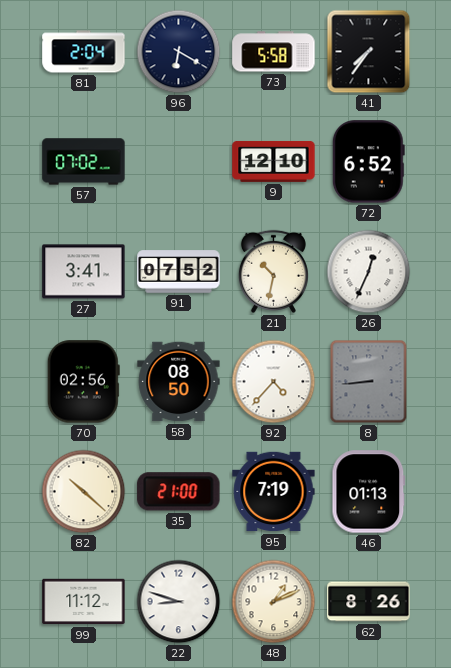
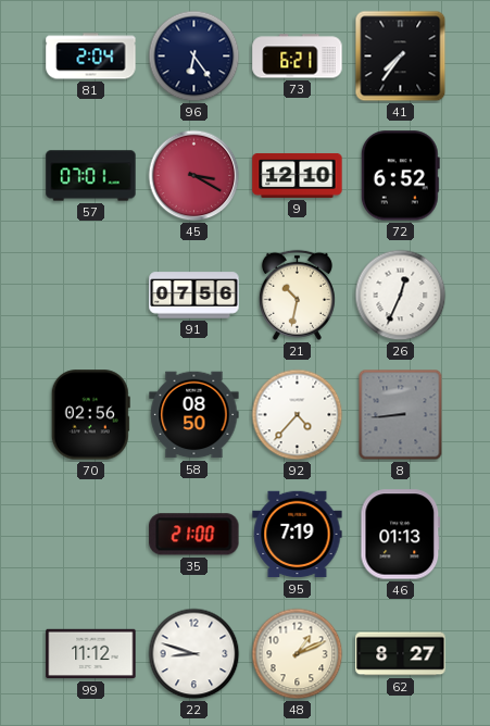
96: 6:20 -> 6:24 (194, 57)
73: 5:58 -> 6:21 (298, 57)
57: 07:02 -> 07:01 (91, 176)
45: none -> 3:20 (194, 176)
27: 3:41 -> none (84, 272)
91: 07:52 -> 07:56 (194, 296)
82: 10:22 -> none (84, 492)
62: 8:26 -> 8:27 (401, 654)
